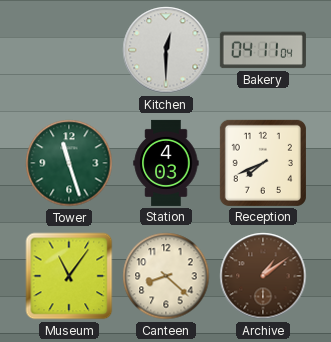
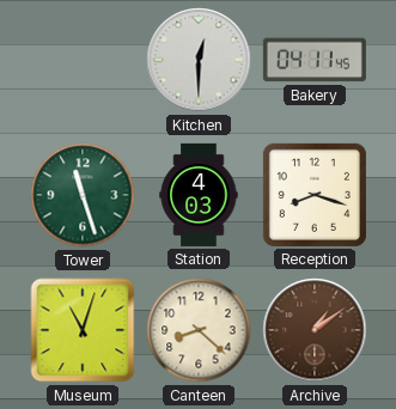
Bakery: 04:11:04 -> 04:11:45 (315, 60)
Reception: 7:41 -> 8:18 (315, 195)
Museum: 11:06 -> 11:03 (83, 330)
